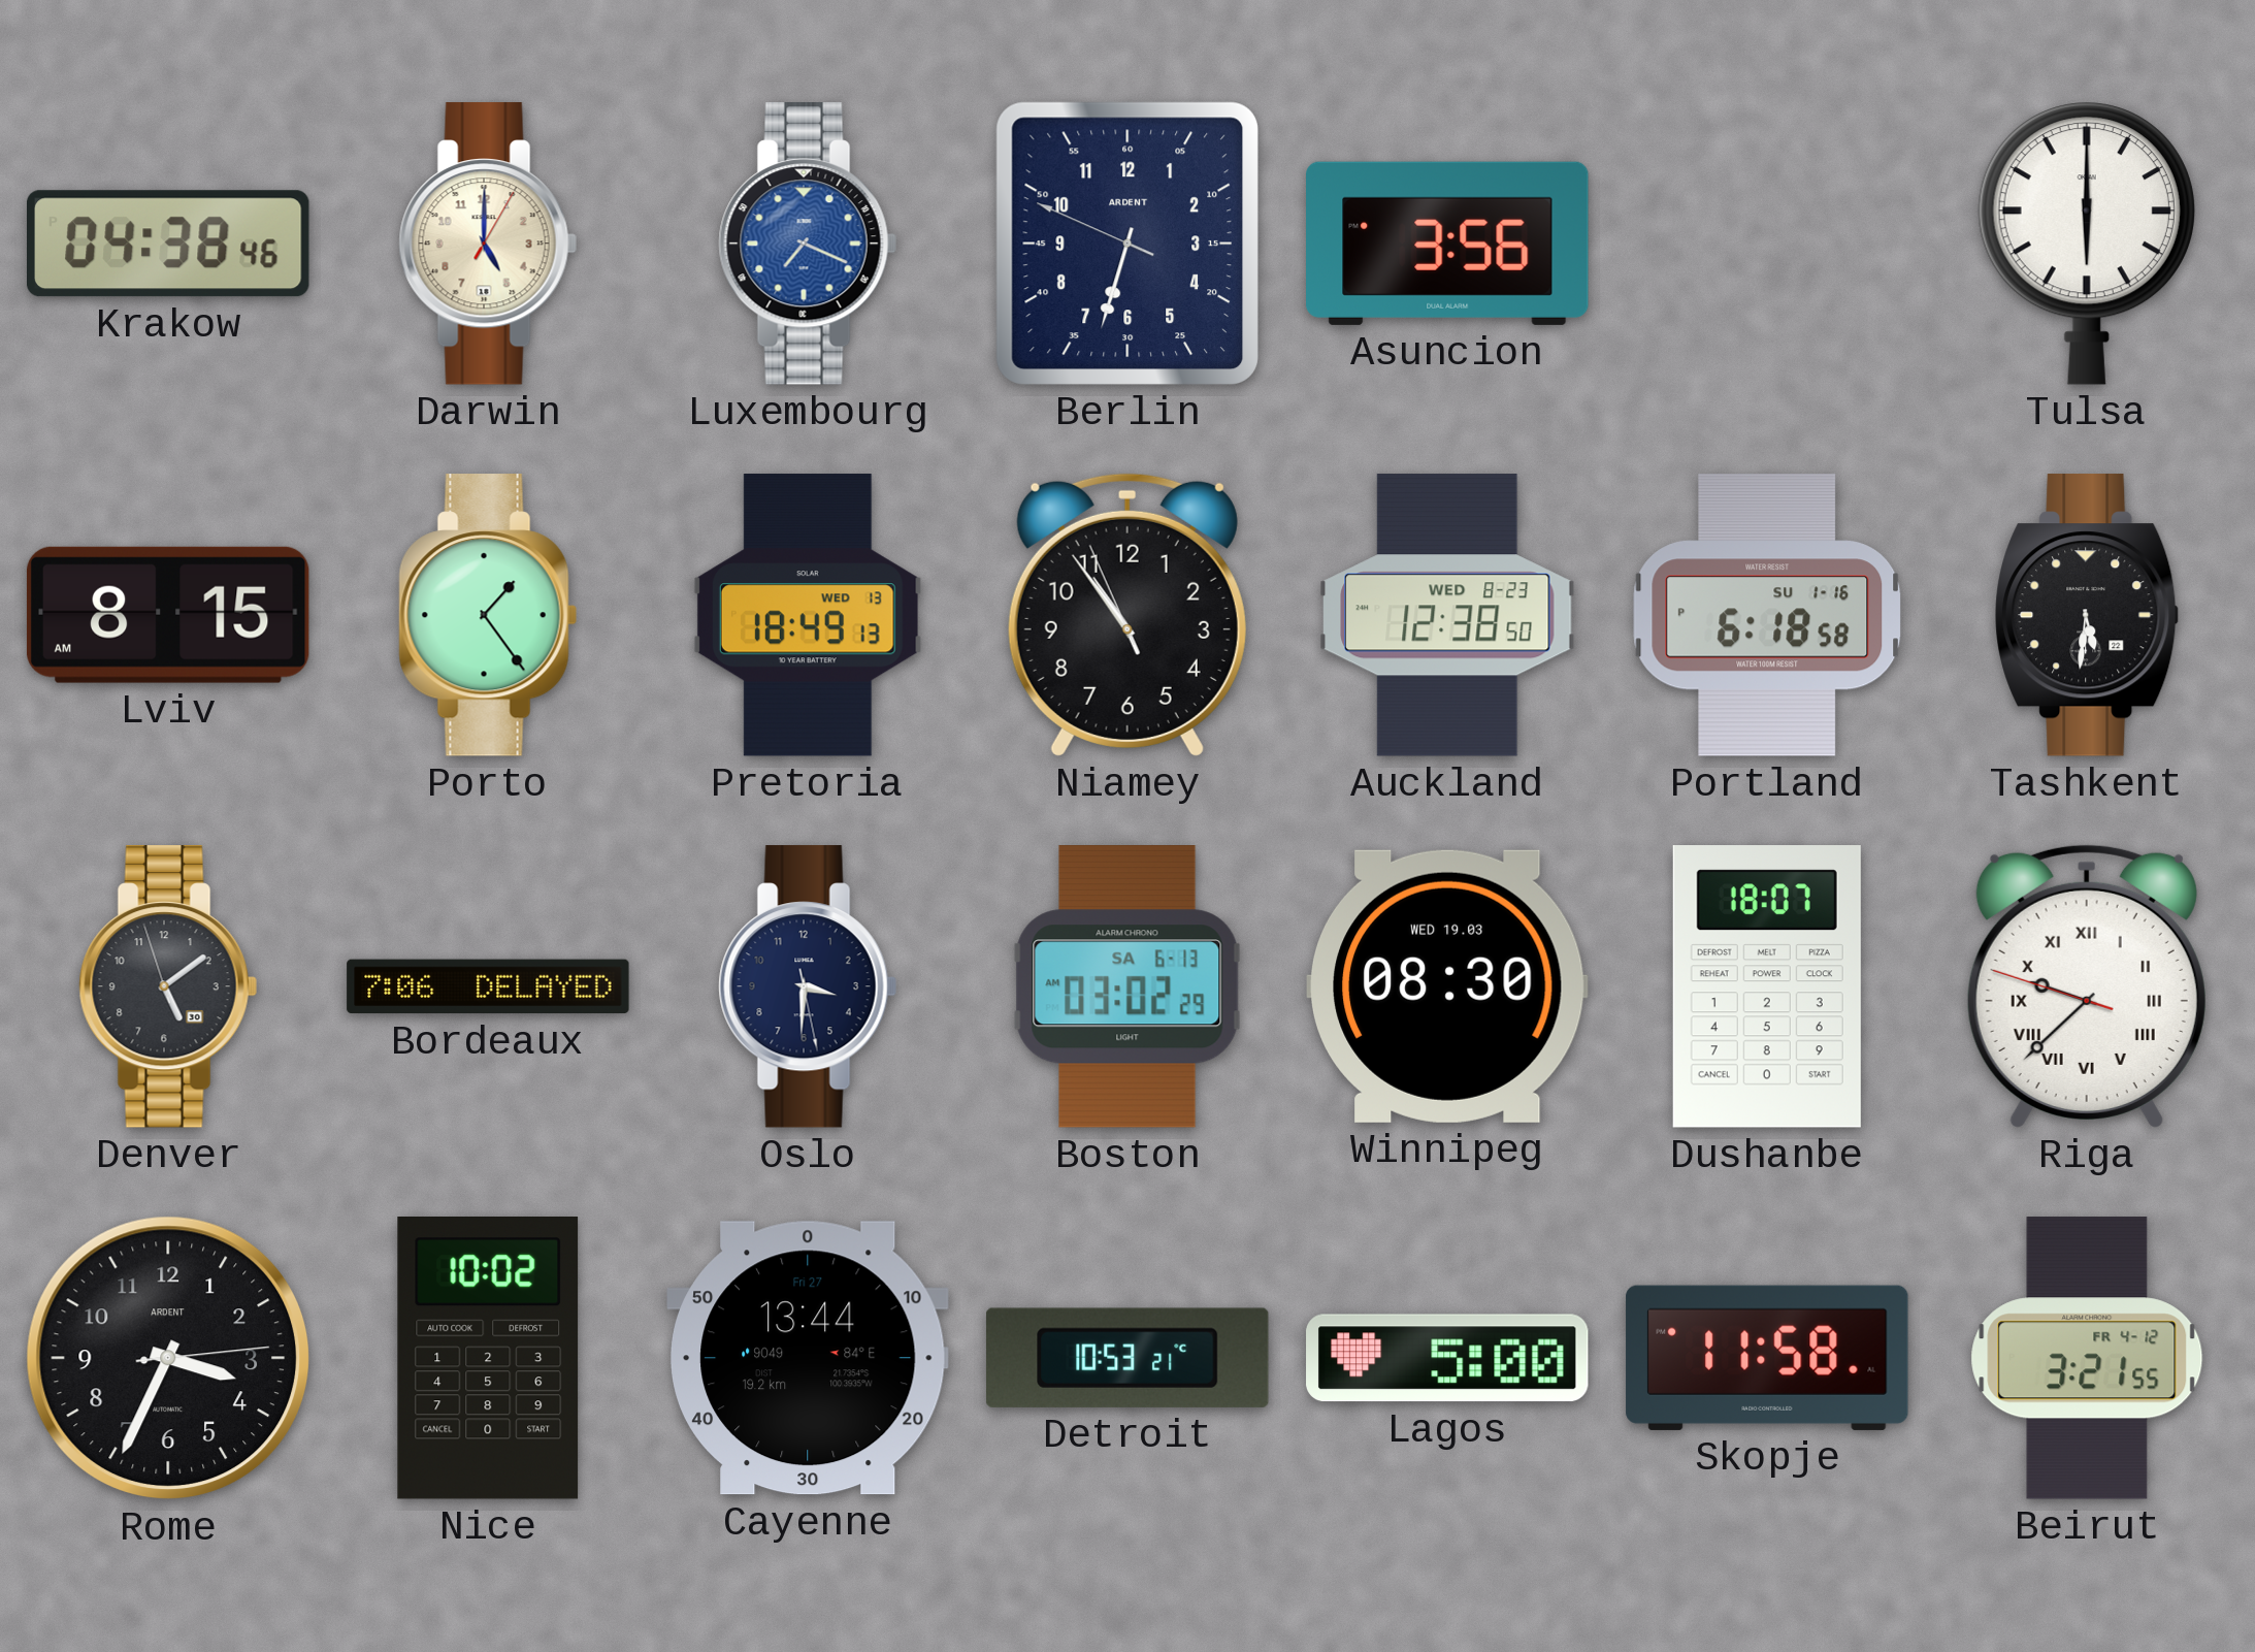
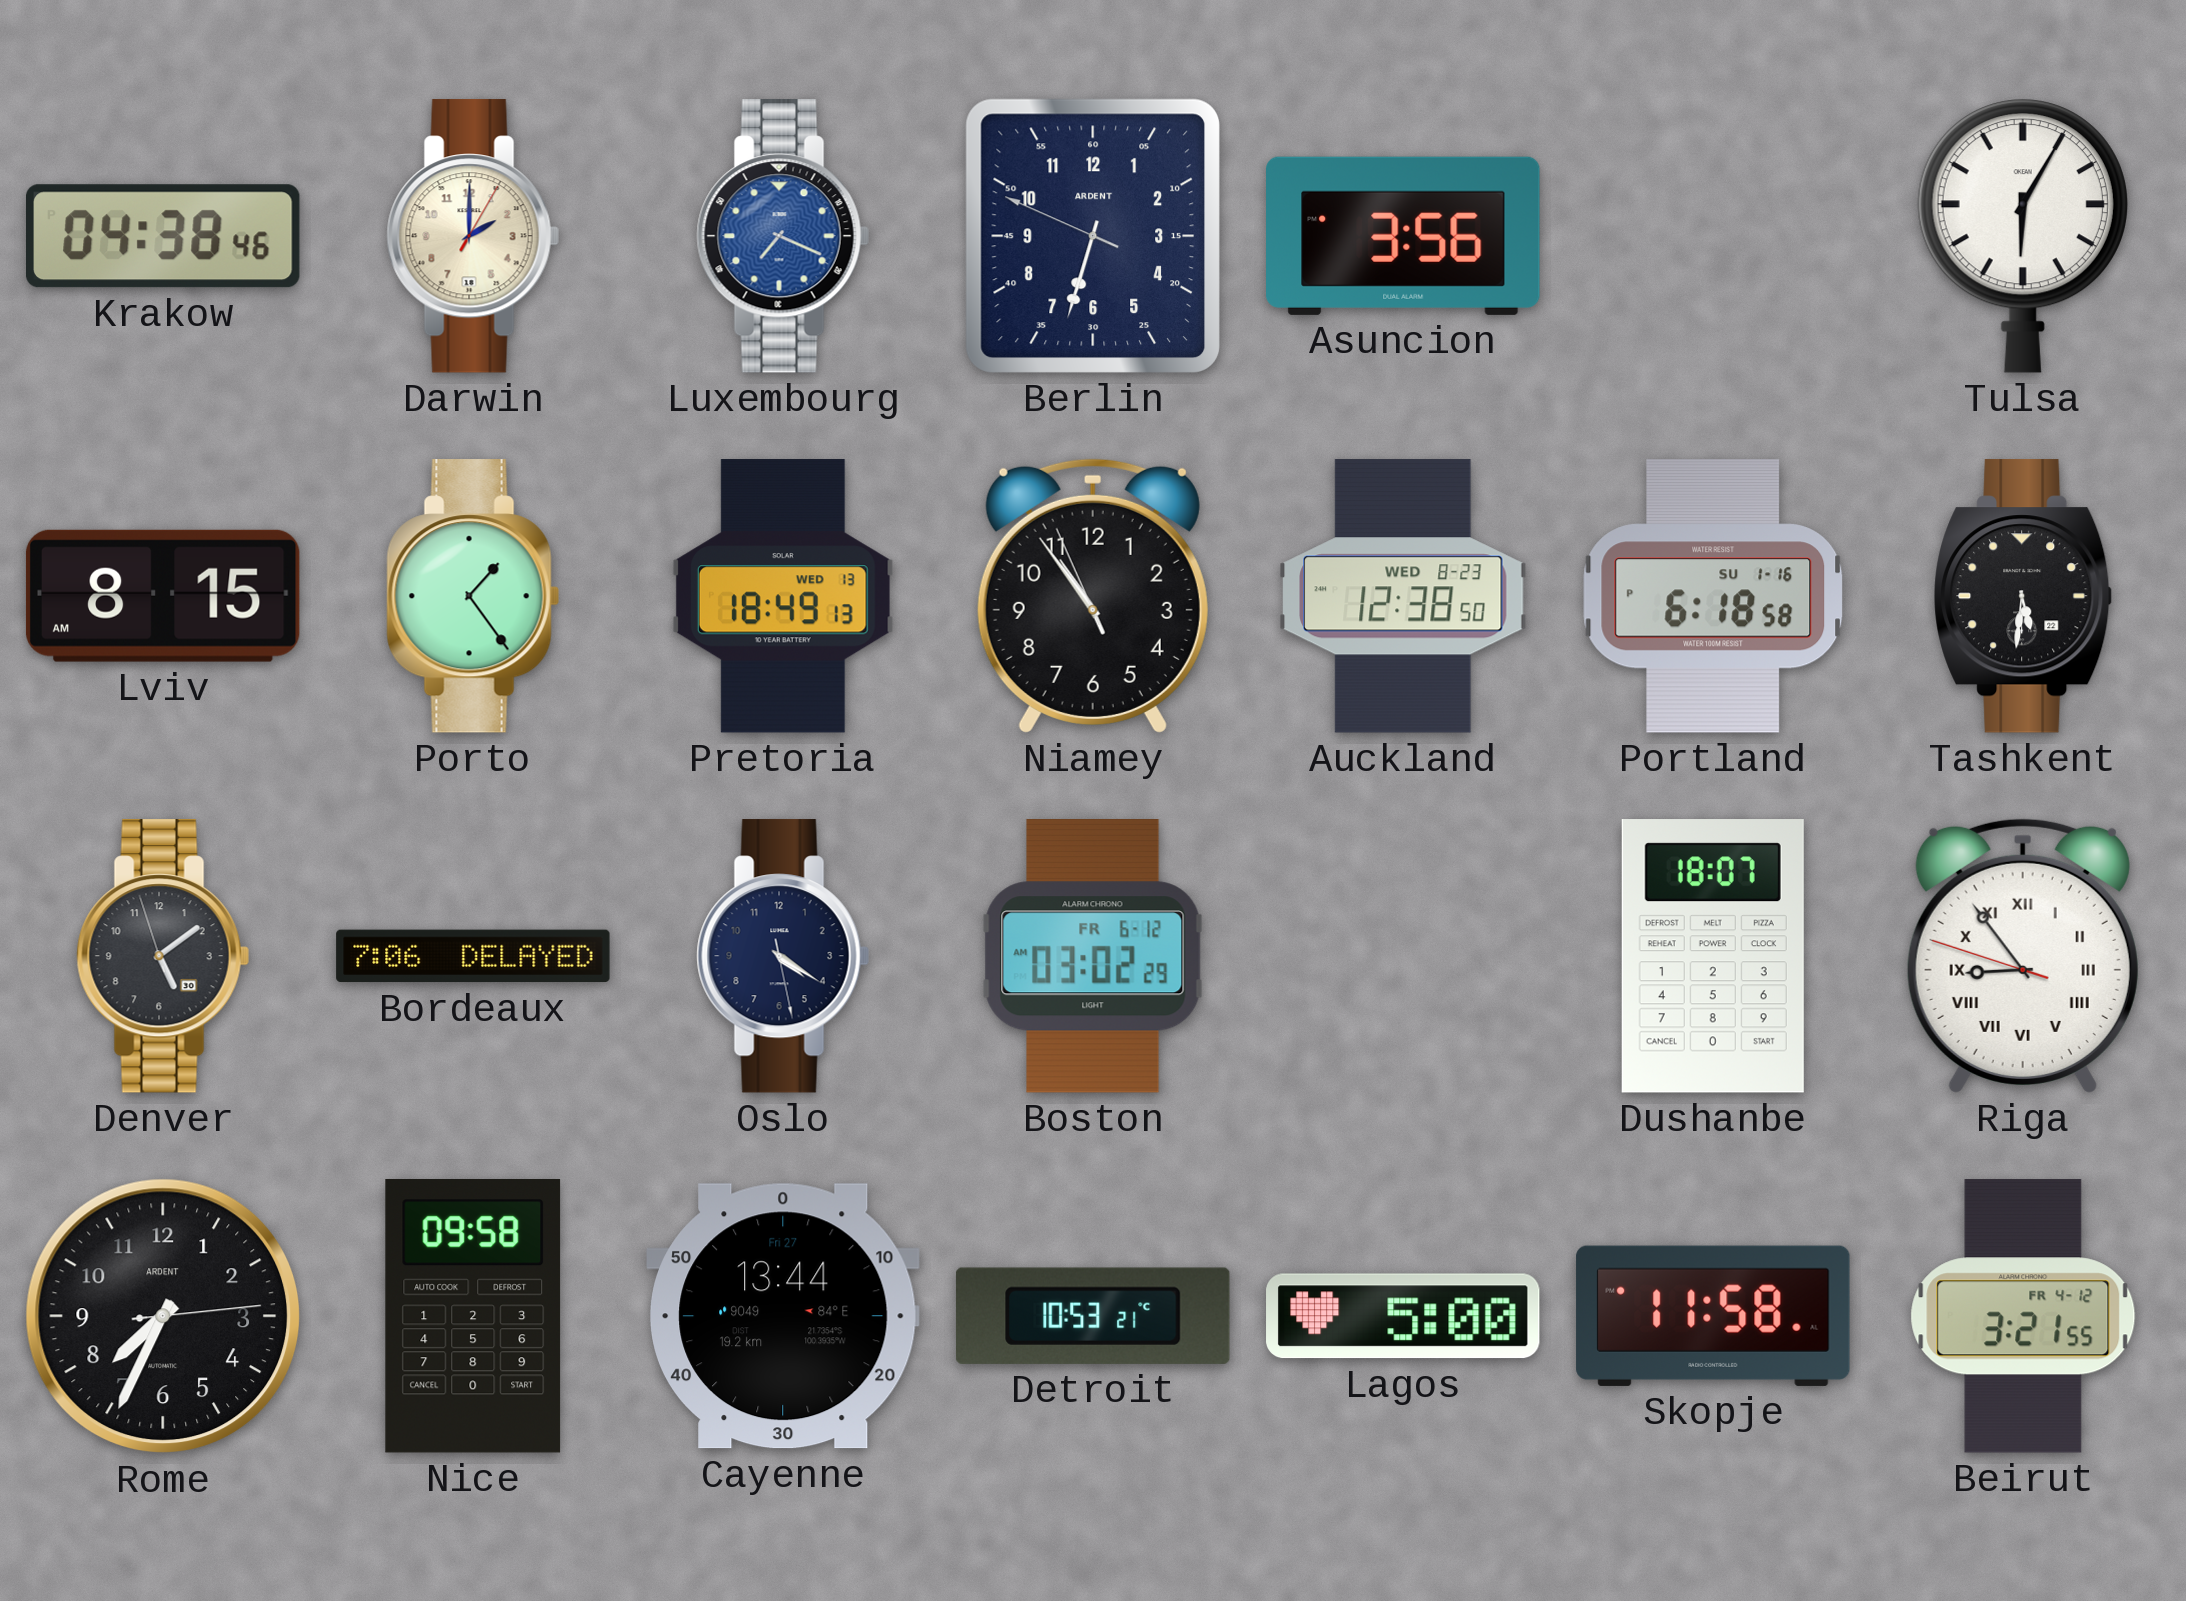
Darwin: 5:00 -> 2:00 (473, 236)
Tulsa: 6:00 -> 6:05 (2023, 236)
Oslo: 3:30 -> 4:20 (783, 956)
Boston date: SA 6-13 -> FR 6-12 (1093, 956)
Winnipeg: 08:30 -> none (1448, 986)
Riga: 9:37 -> 8:53 (2023, 956)
Rome: 3:34 -> 7:34 (163, 1316)
Nice: 10:02 -> 09:58 (473, 1317)
